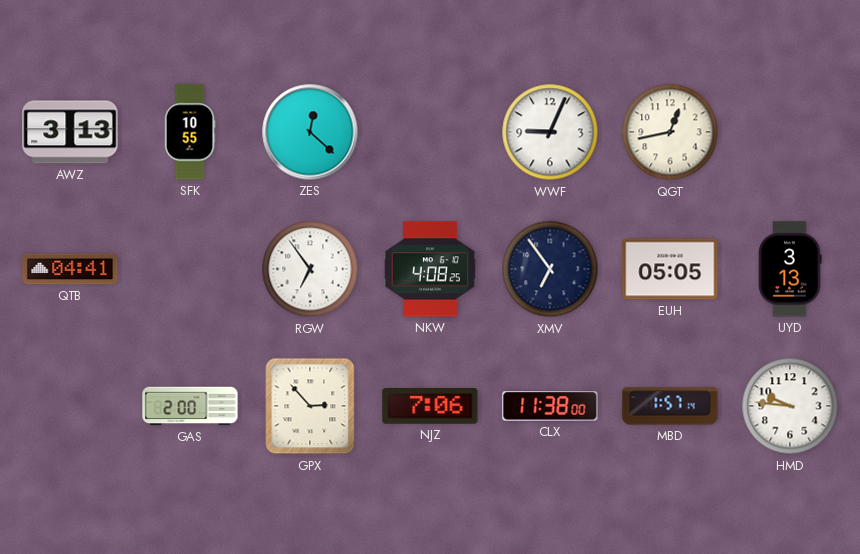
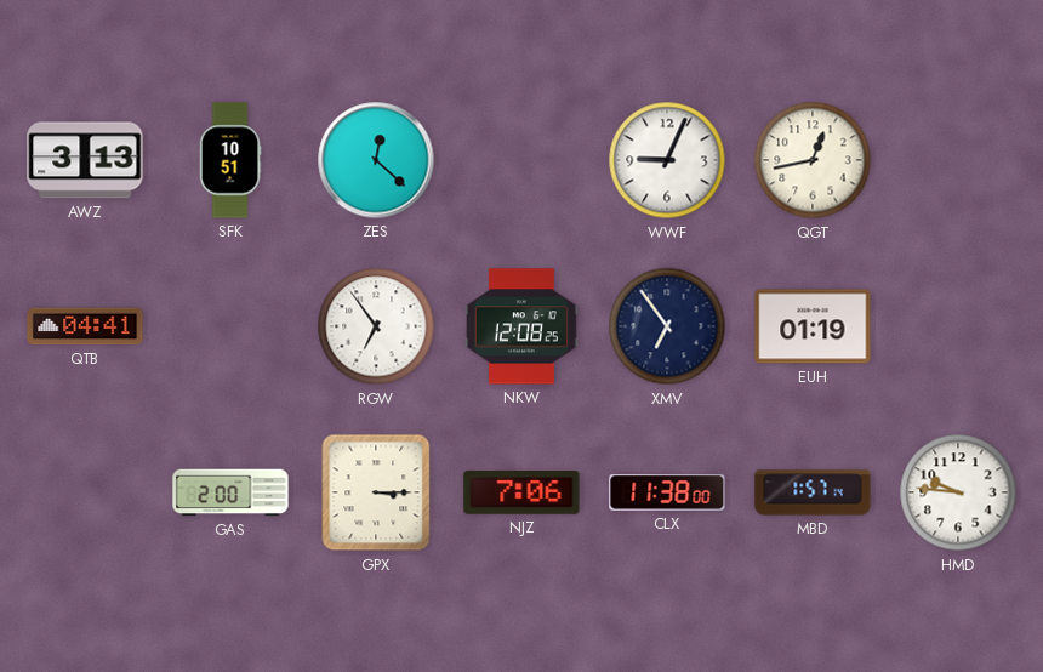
SFK: 10:55 -> 10:51 (230, 160)
NKW: 4:08 -> 12:08 (521, 326)
EUH: 05:05 -> 01:19 (813, 326)
UYD: 3:13 -> none (790, 269)
GPX: 2:53 -> 3:15 (376, 492)
